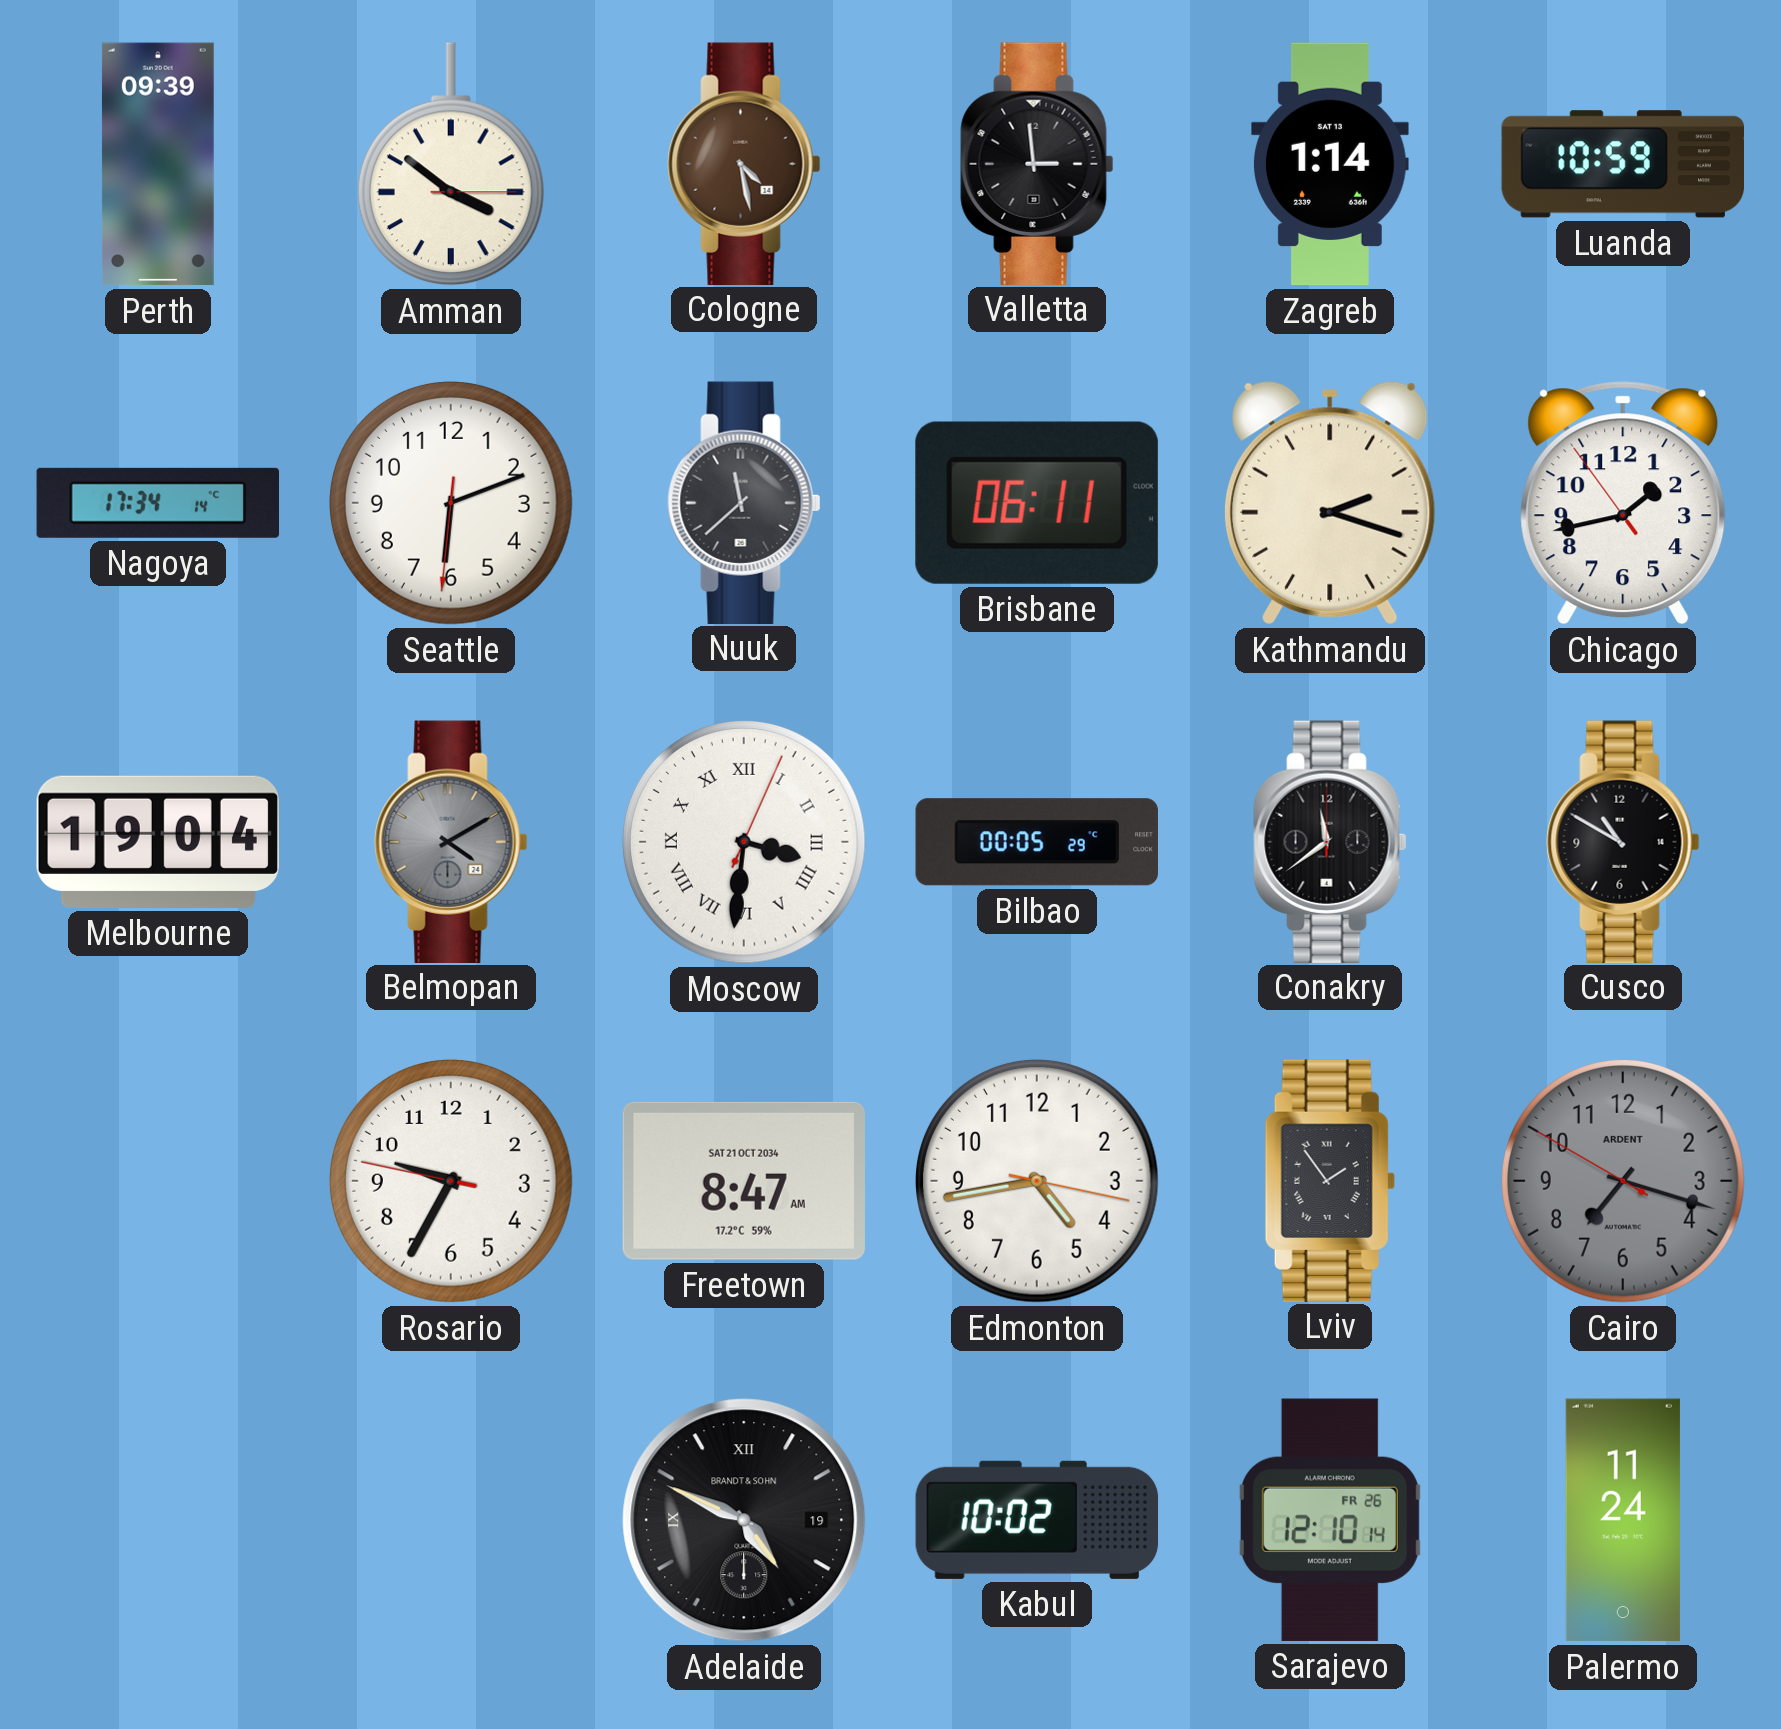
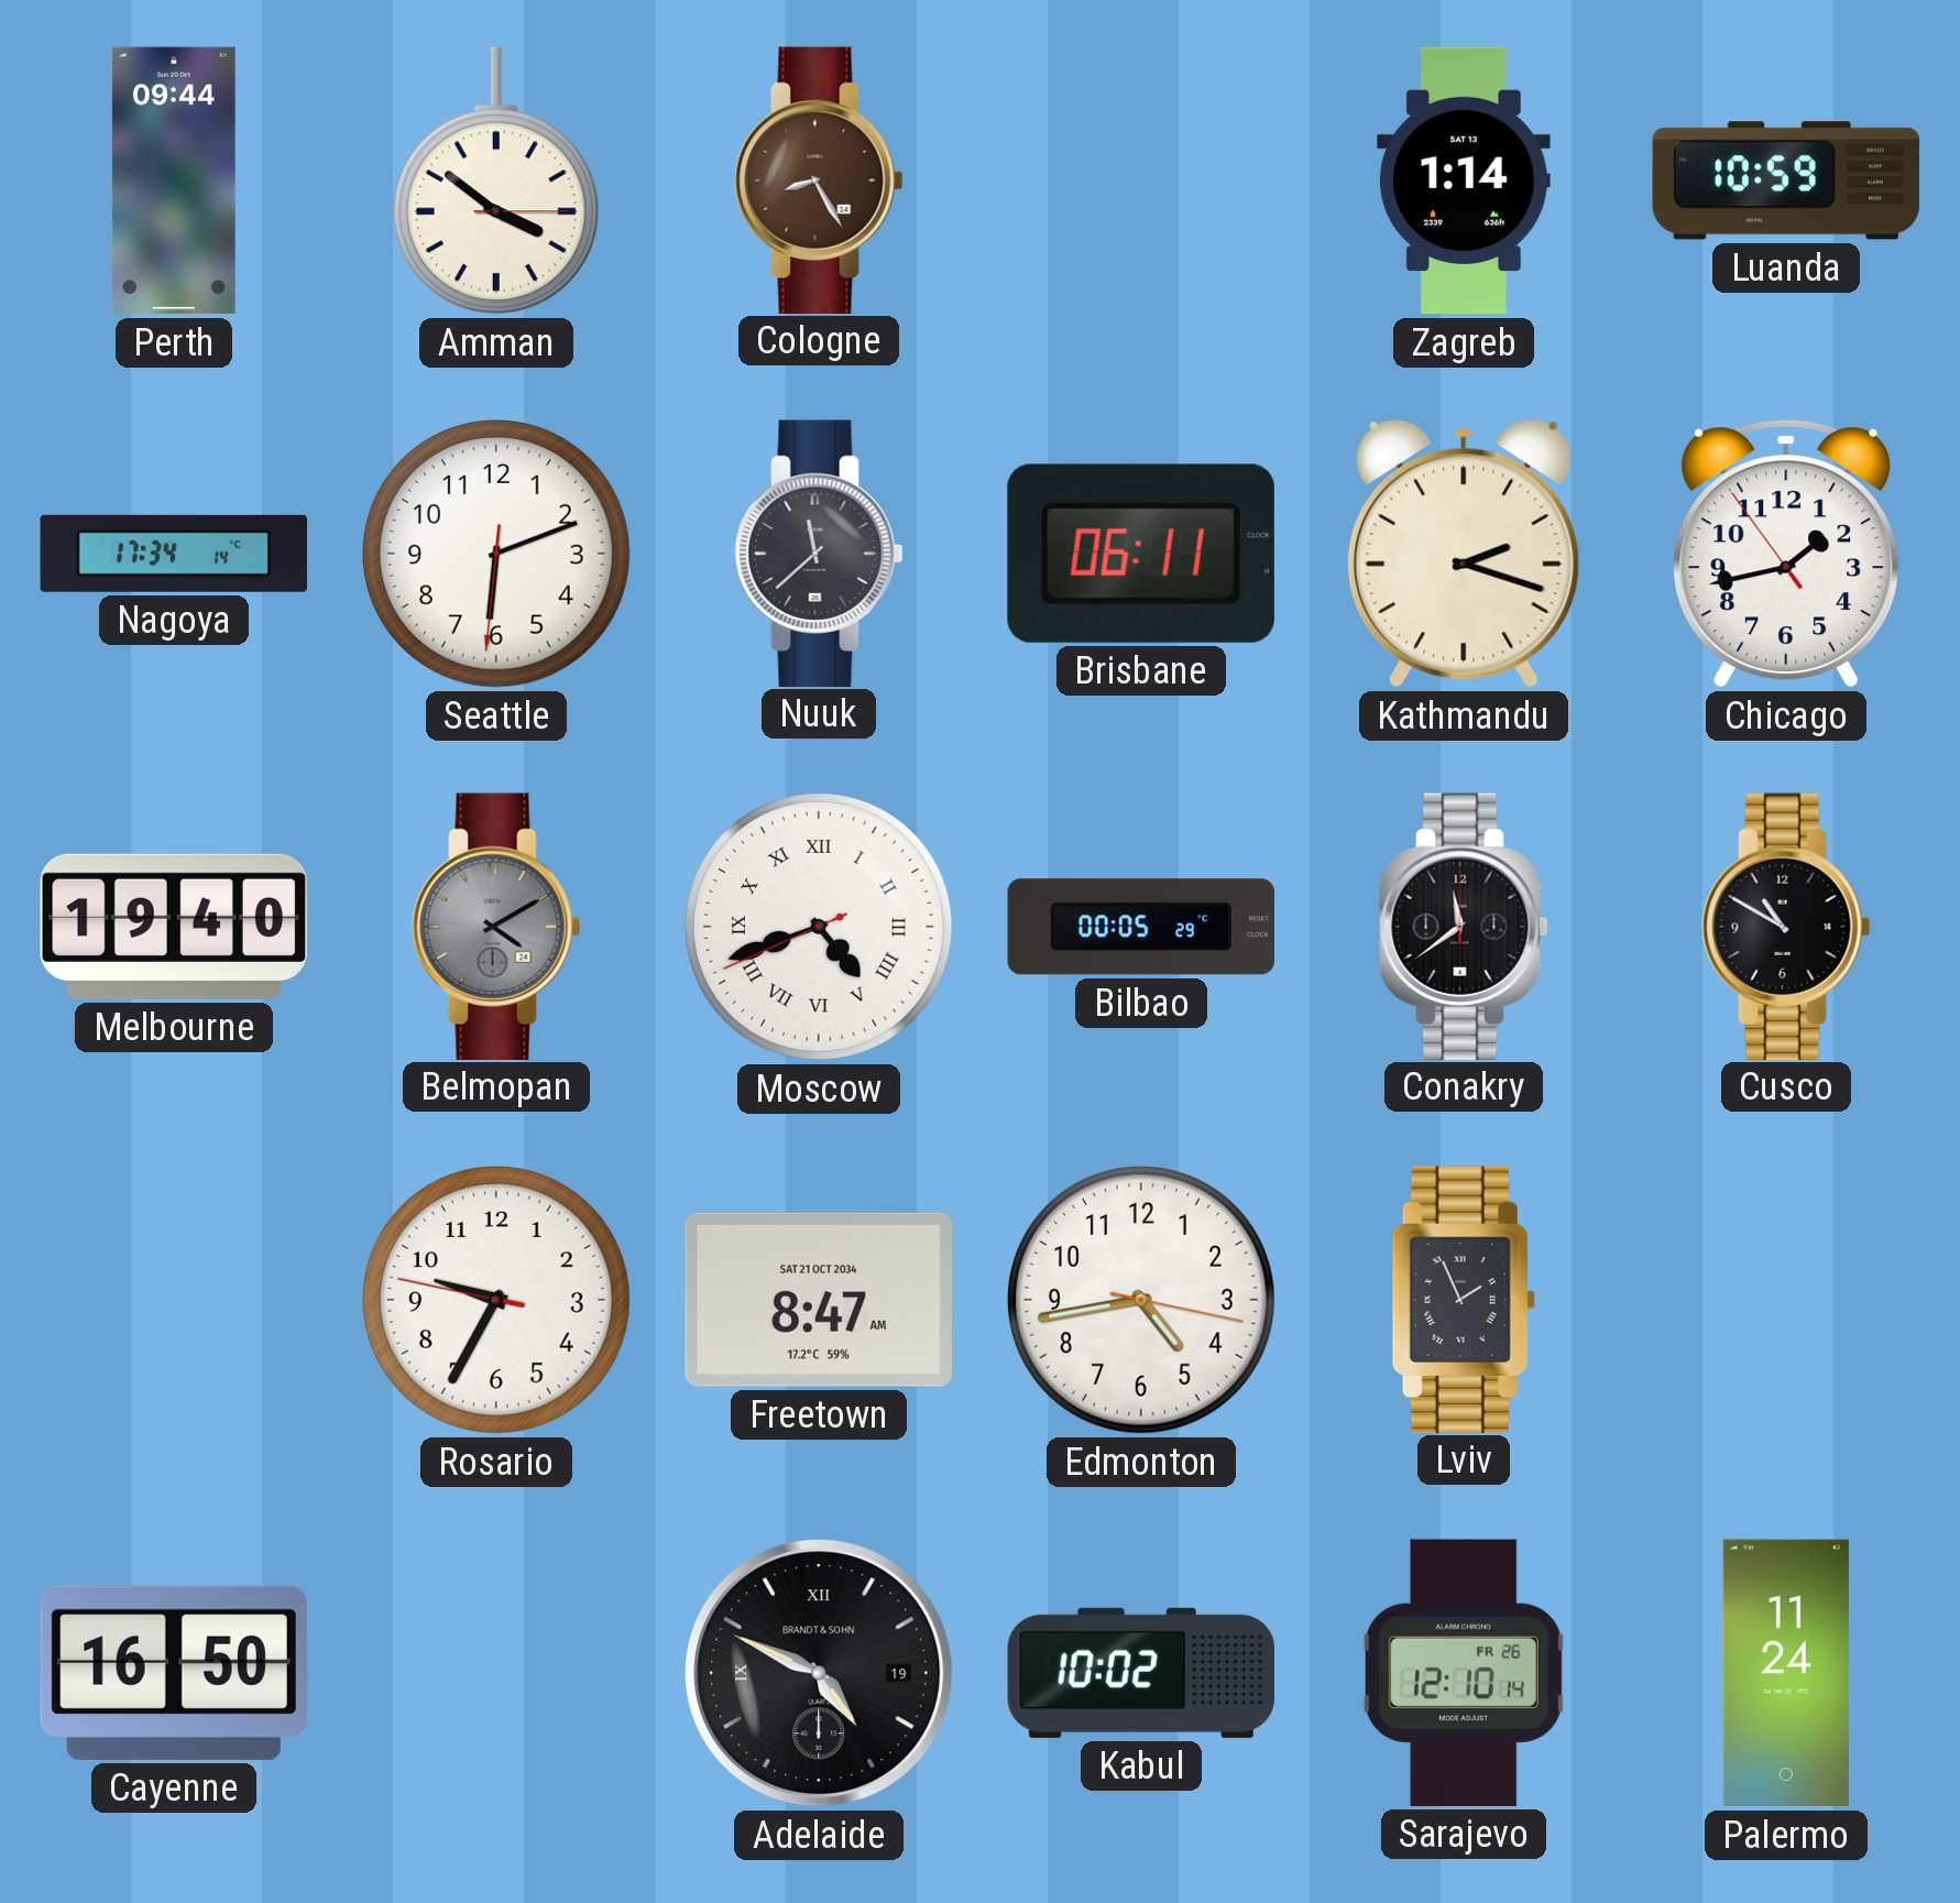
Perth: 09:39 -> 09:44 (174, 181)
Cologne: 4:28 -> 8:25 (819, 179)
Valletta: 2:59 -> none (1037, 163)
Melbourne: 19:04 -> 19:40 (173, 927)
Moscow: 3:31 -> 4:41 (819, 927)
Lviv: 1:54 -> 1:56 (1464, 1299)
Cairo: 7:17 -> none (1623, 1181)
Cayenne: none -> 16:50 (174, 1673)
